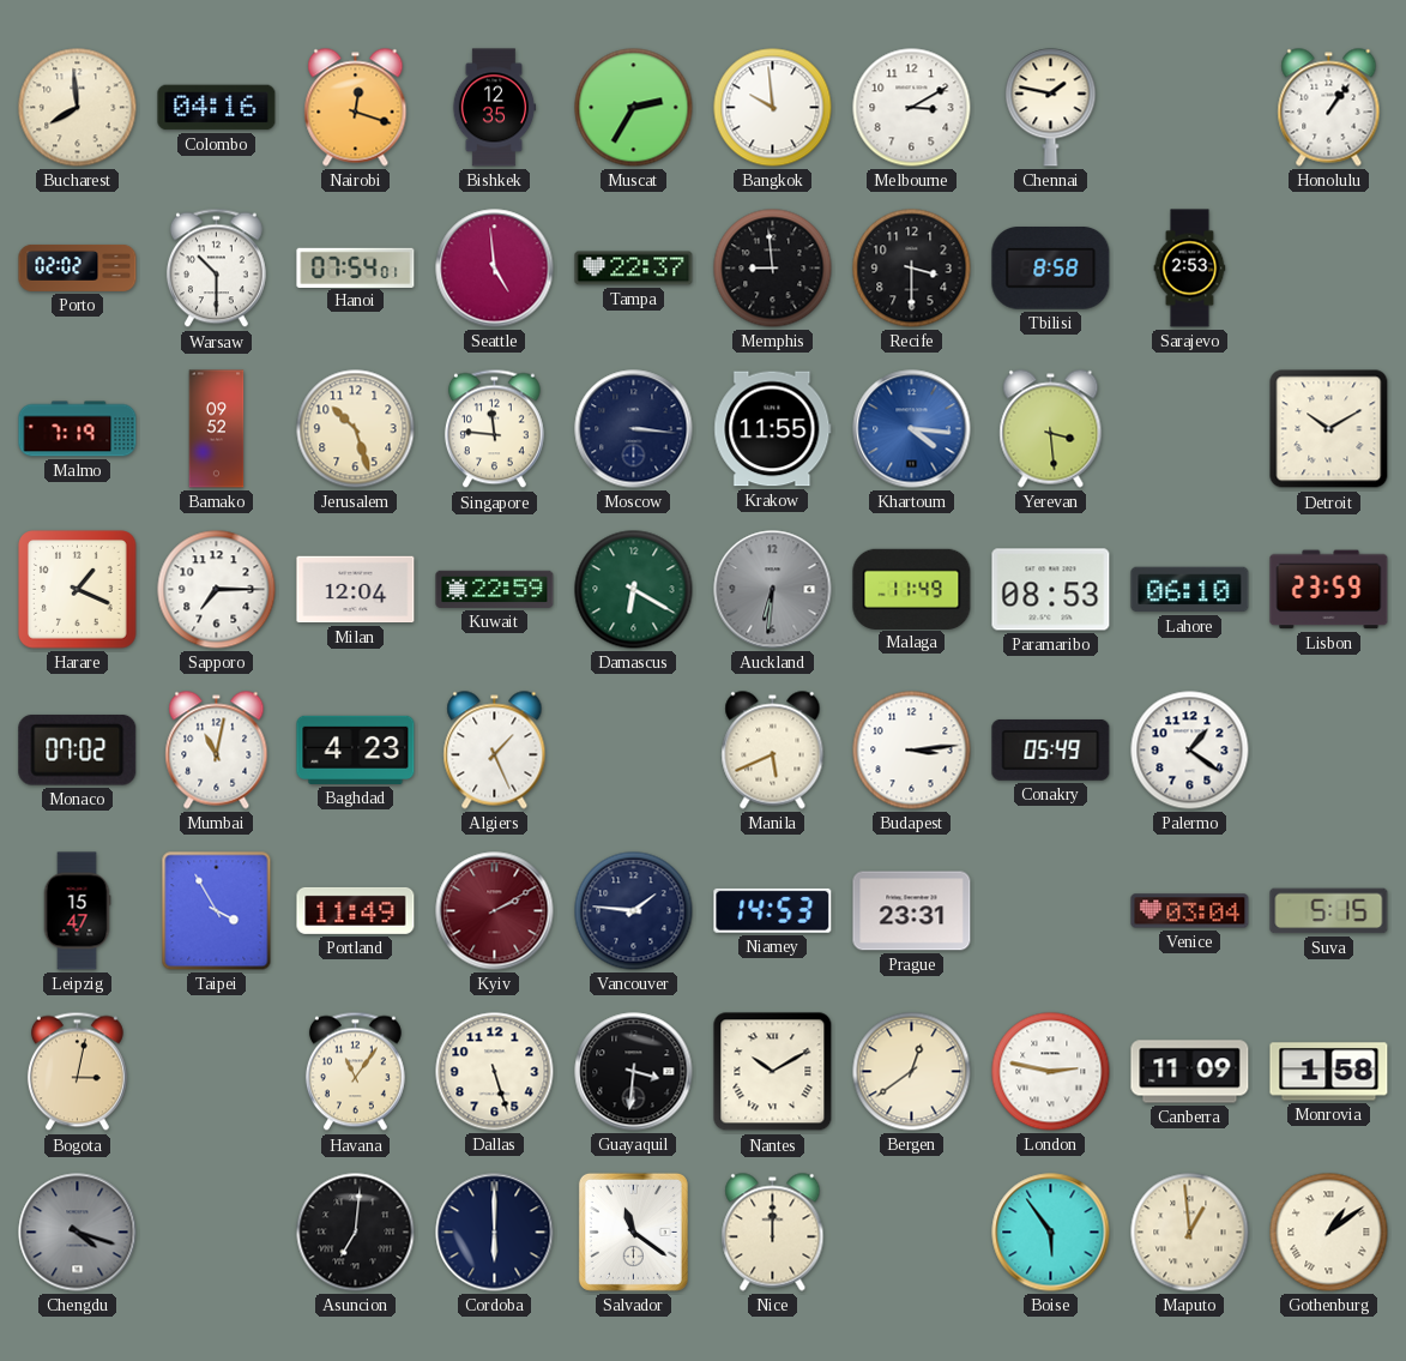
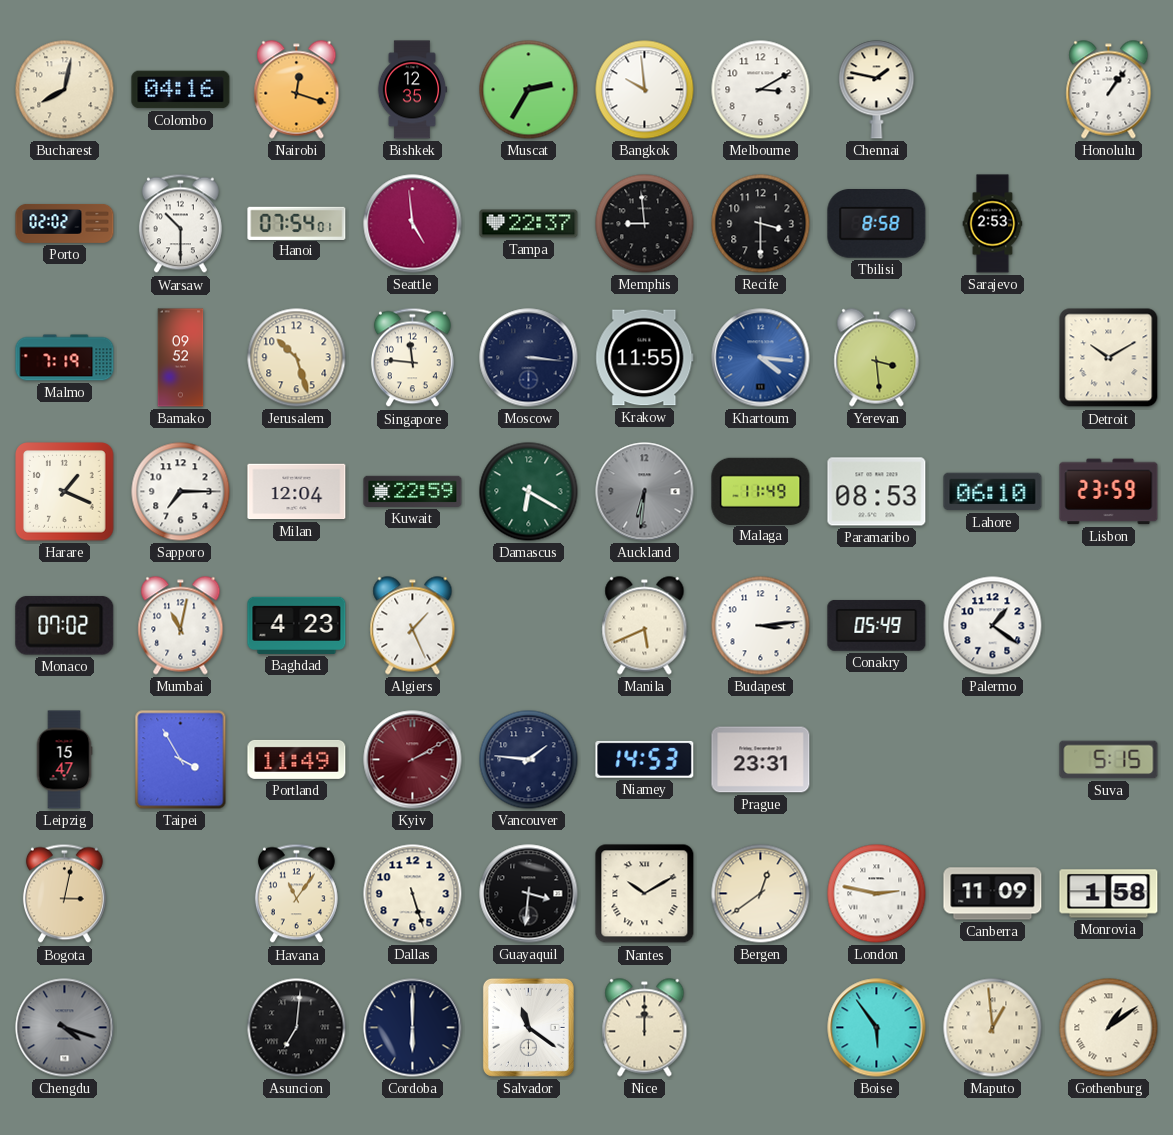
Bucharest: 7:59 -> 8:02 (65, 90)
Venice: 03:04 -> none (1190, 911)
